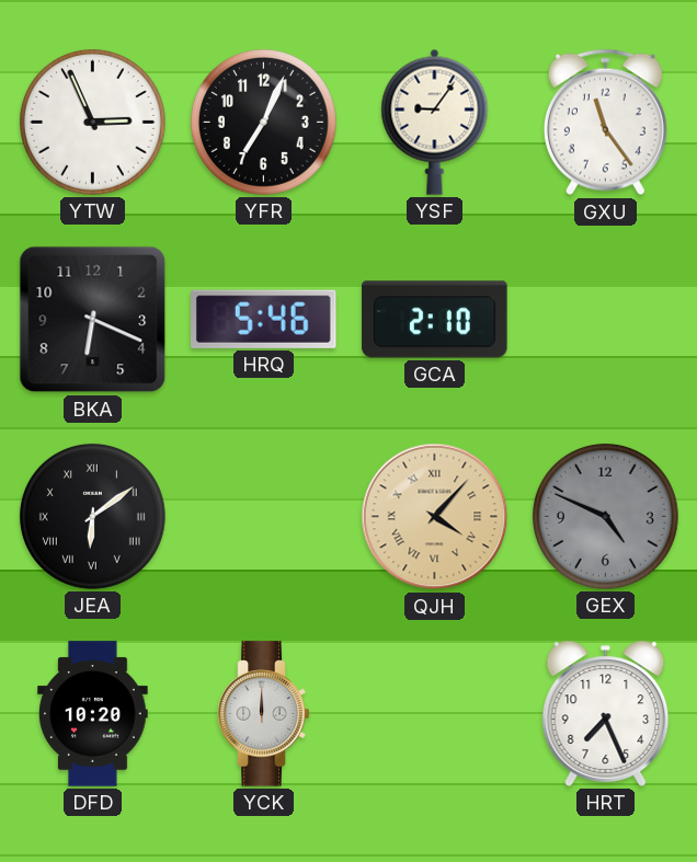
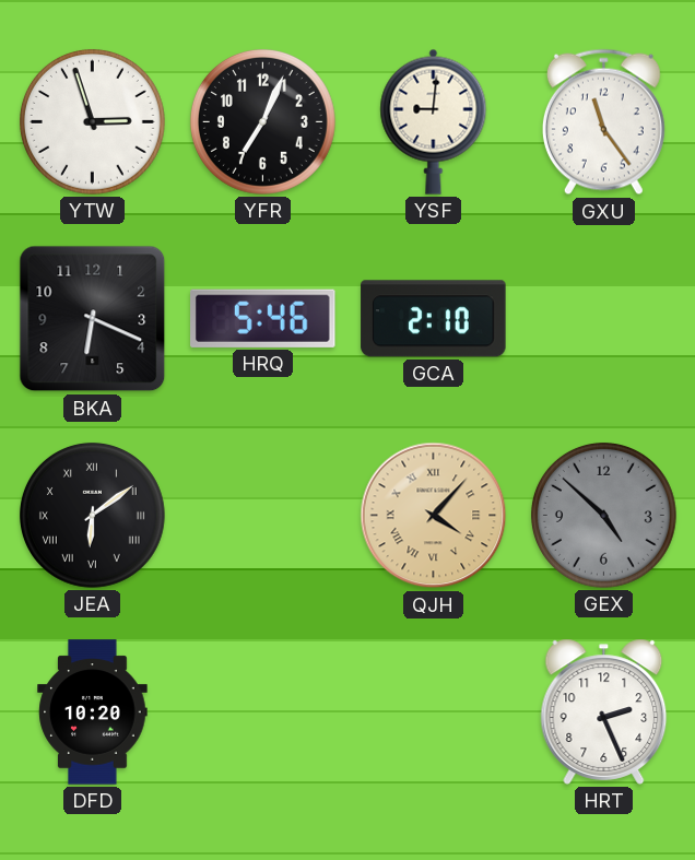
YTW: 2:56 -> 2:57 (92, 121)
YSF: 9:06 -> 9:01 (434, 121)
GEX: 4:49 -> 4:52 (603, 515)
YCK: 12:00 -> none (264, 714)
HRT: 7:26 -> 2:26 (604, 711)
